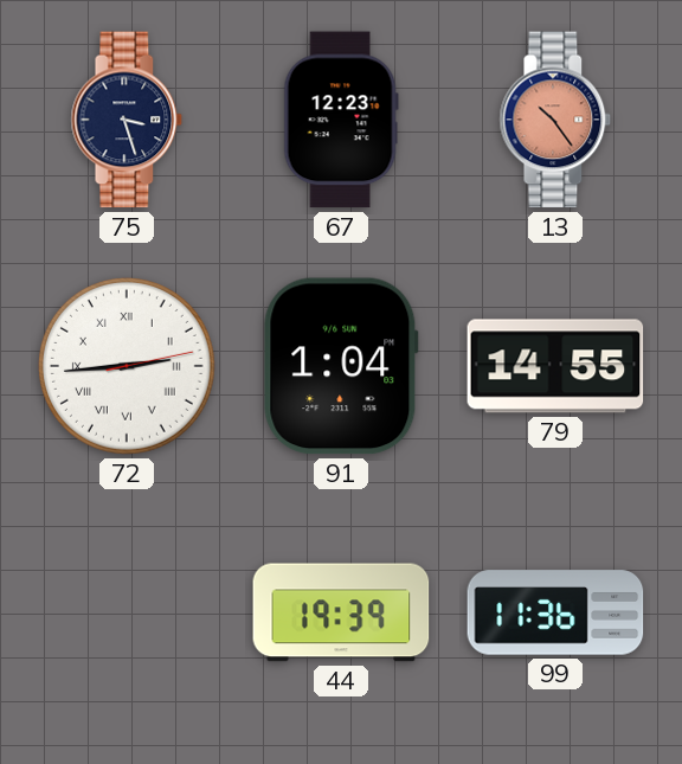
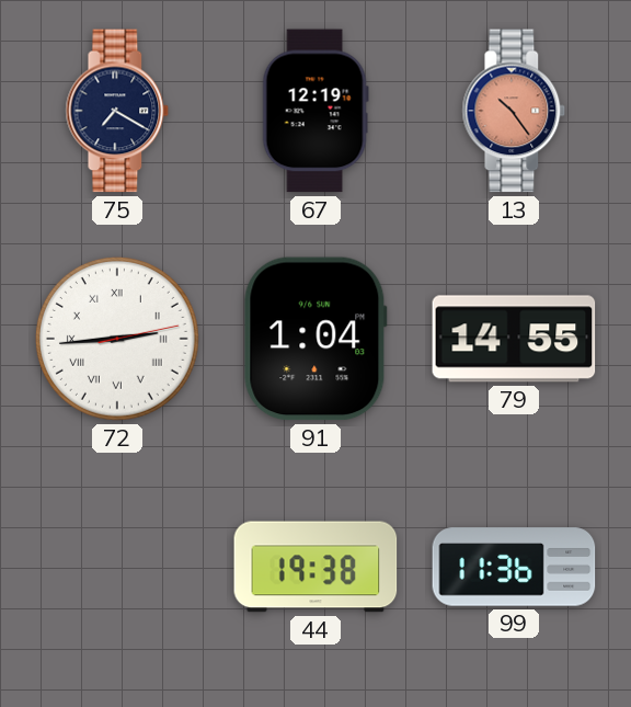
75: 3:27 -> 7:20 (117, 111)
67: 12:23 -> 12:19 (315, 111)
44: 19:39 -> 19:38 (315, 567)
